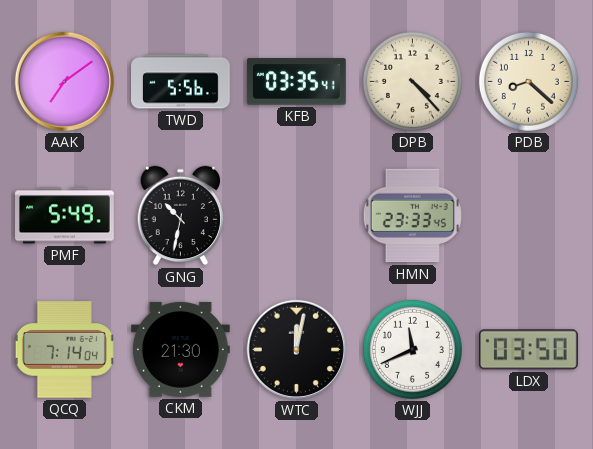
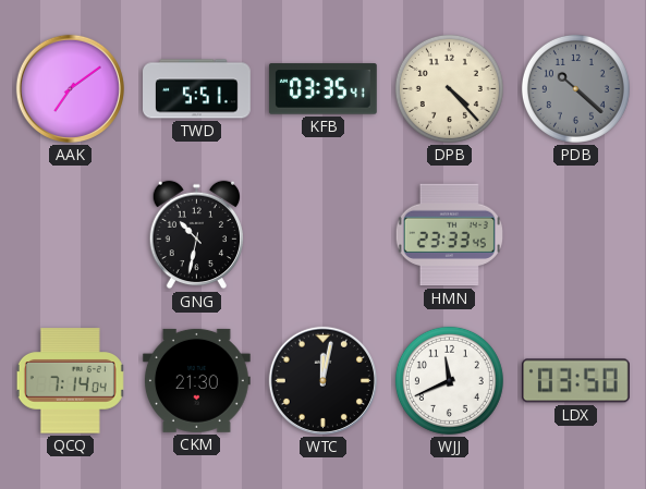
TWD: 5:56 -> 5:51 (197, 89)
PDB: 8:22 -> 10:22 (575, 88)
PDB dial: cream -> grey (575, 88)
PMF: 5:49 -> none (65, 216)
